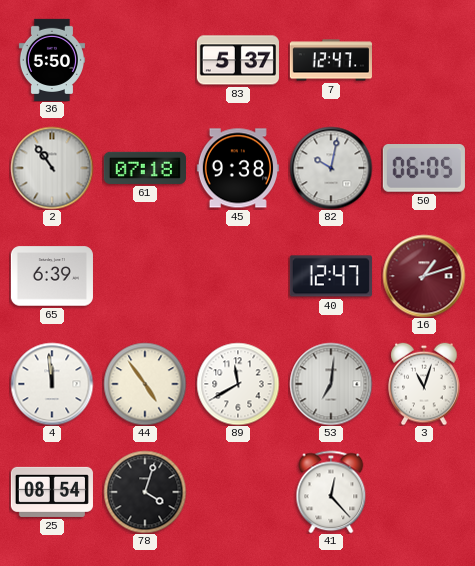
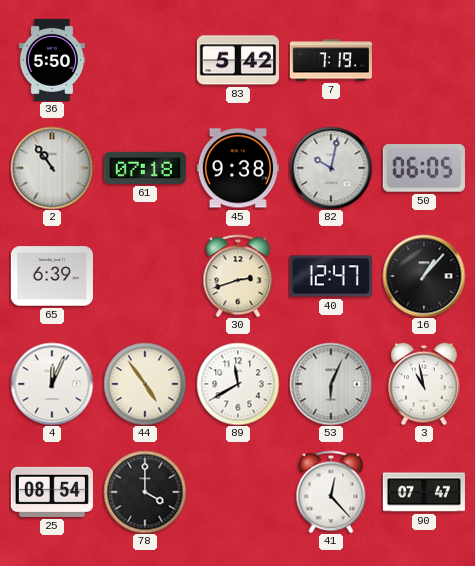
83: 5:37 -> 5:42 (238, 60)
7: 12:47 -> 7:19 (331, 60)
30: none -> 2:42 (238, 276)
16: 1:12 -> 1:07 (424, 276)
16 dial: burgundy -> black (424, 276)
4: 11:59 -> 12:04 (52, 384)
53: 7:01 -> 6:04 (331, 384)
3: 11:03 -> 10:58 (424, 384)
78: 4:03 -> 4:00 (145, 492)
90: none -> 07:47 (423, 492)
